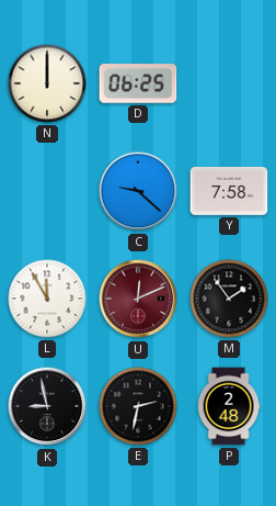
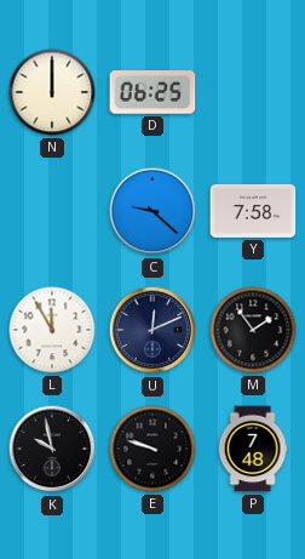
U dial: burgundy -> navy (152, 330)
K: 8:58 -> 9:58 (52, 449)
E: 2:32 -> 9:48 (152, 449)
P: 2:48 -> 7:48 (253, 449)
